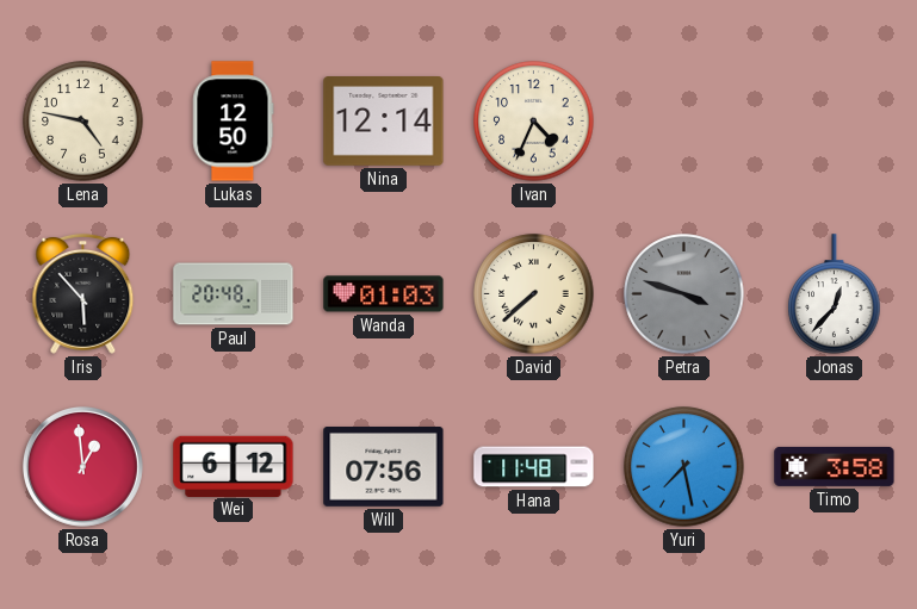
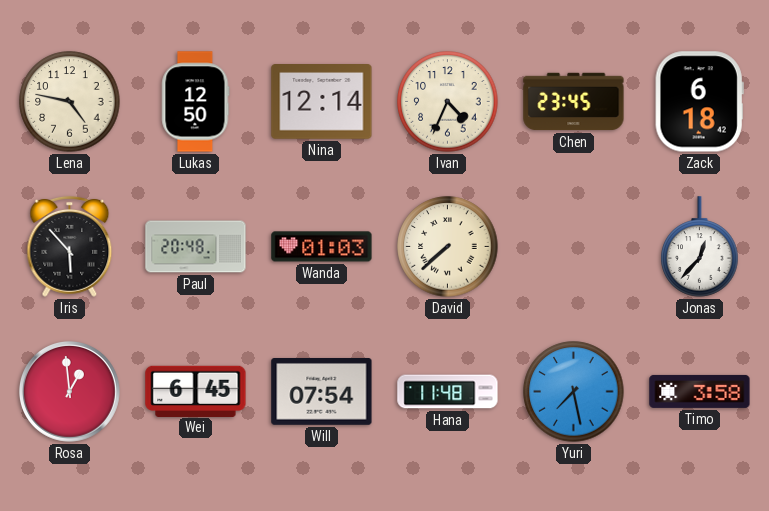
Chen: none -> 23:45 (574, 102)
Zack: none -> 6:18 (699, 102)
Petra: 3:48 -> none (684, 294)
Wei: 6:12 -> 6:45 (196, 391)
Will: 07:56 -> 07:54 (322, 392)
